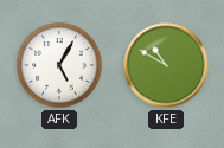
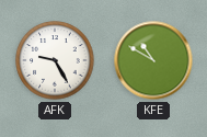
AFK: 5:05 -> 9:25 (55, 60)
